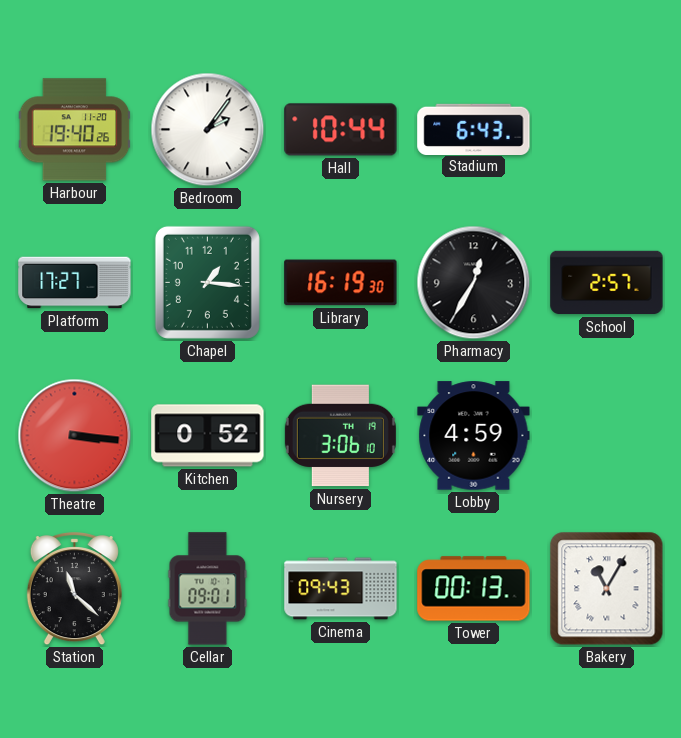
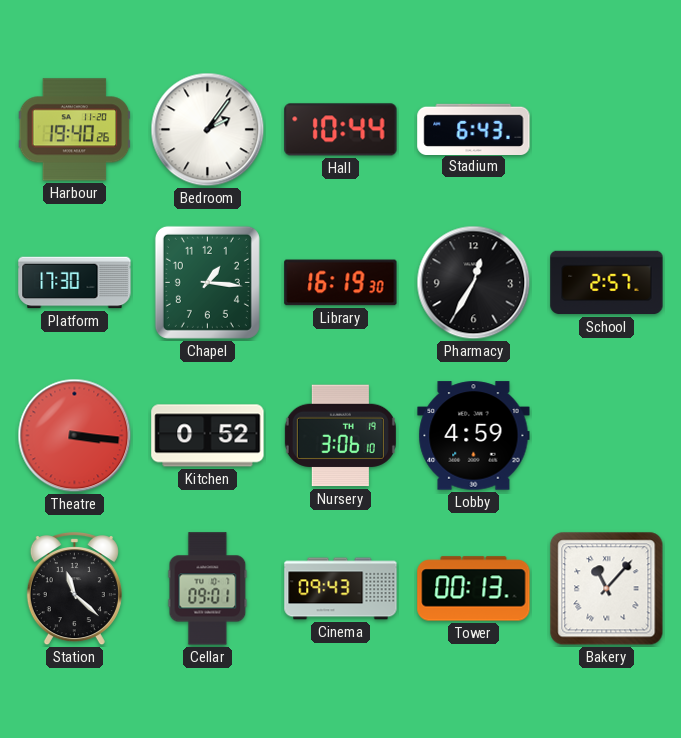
Platform: 17:27 -> 17:30 (75, 283)
Bakery: 11:05 -> 11:07 (607, 589)
